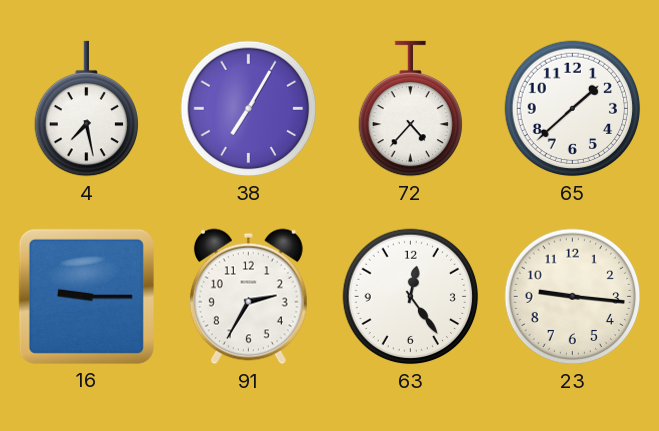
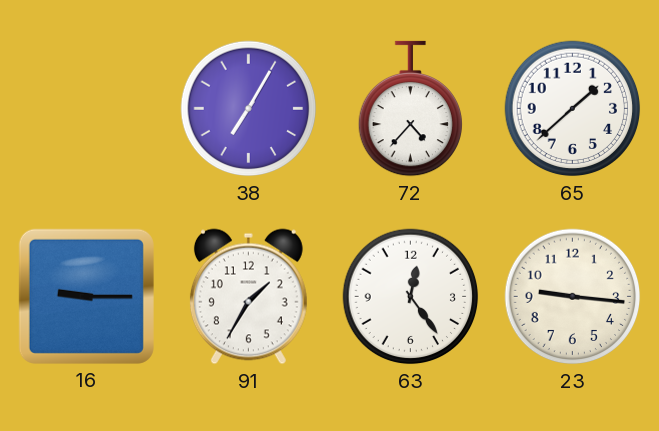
4: 7:28 -> none (86, 109)
91: 2:35 -> 1:35 (248, 297)
